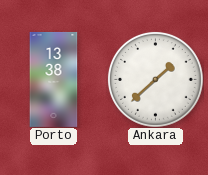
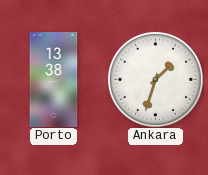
Ankara: 1:38 -> 1:33 (155, 79)
